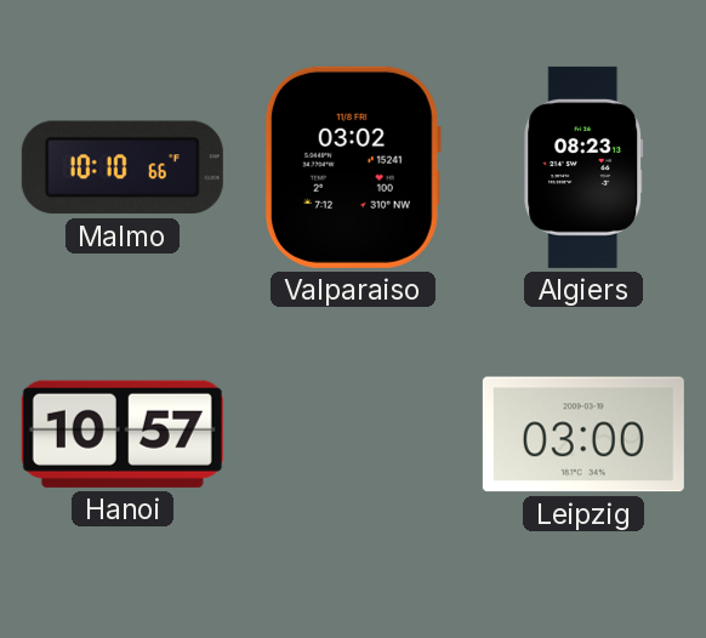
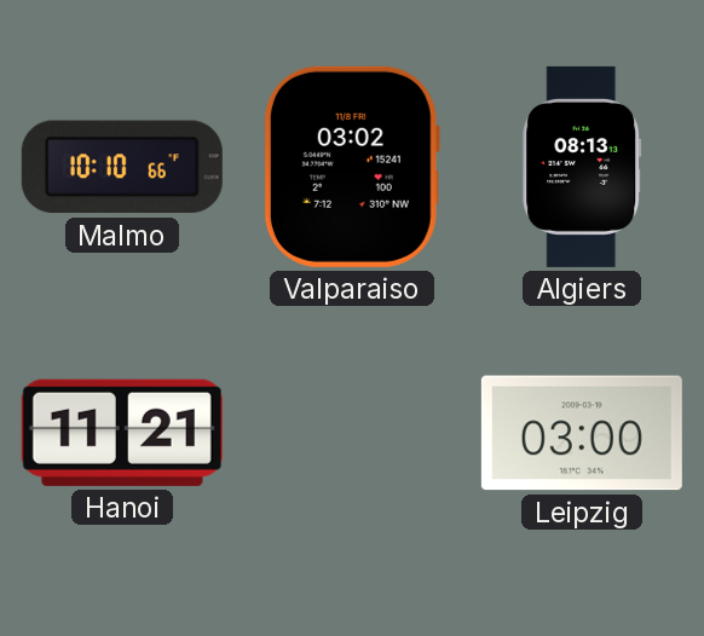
Algiers: 08:23 -> 08:13 (582, 167)
Hanoi: 10:57 -> 11:21 (122, 433)
